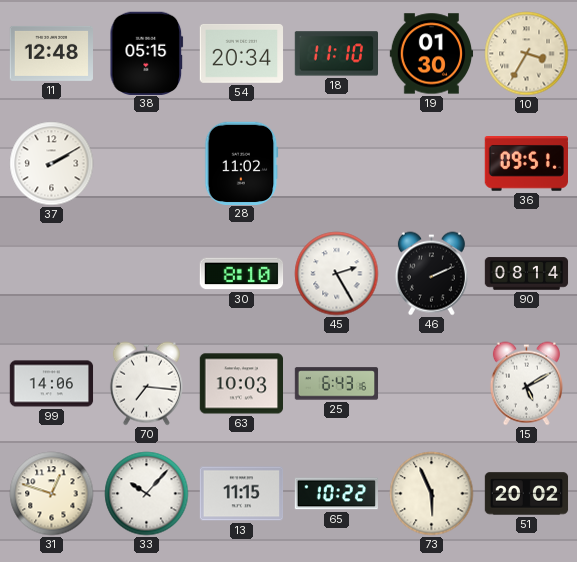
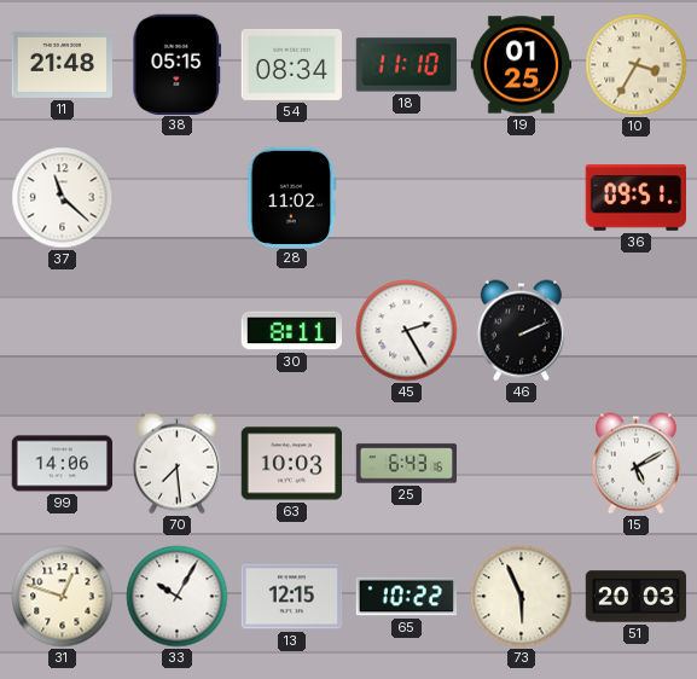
11: 12:48 -> 21:48 (63, 64)
54: 20:34 -> 08:34 (292, 64)
19: 01:30 -> 01:25 (522, 65)
37: 2:10 -> 11:22 (63, 198)
30: 8:10 -> 8:11 (292, 331)
90: 08:14 -> none (527, 274)
70: 7:16 -> 7:29 (176, 464)
33: 10:07 -> 10:05 (178, 597)
13: 11:15 -> 12:15 (292, 597)
51: 20:02 -> 20:03 (637, 597)
